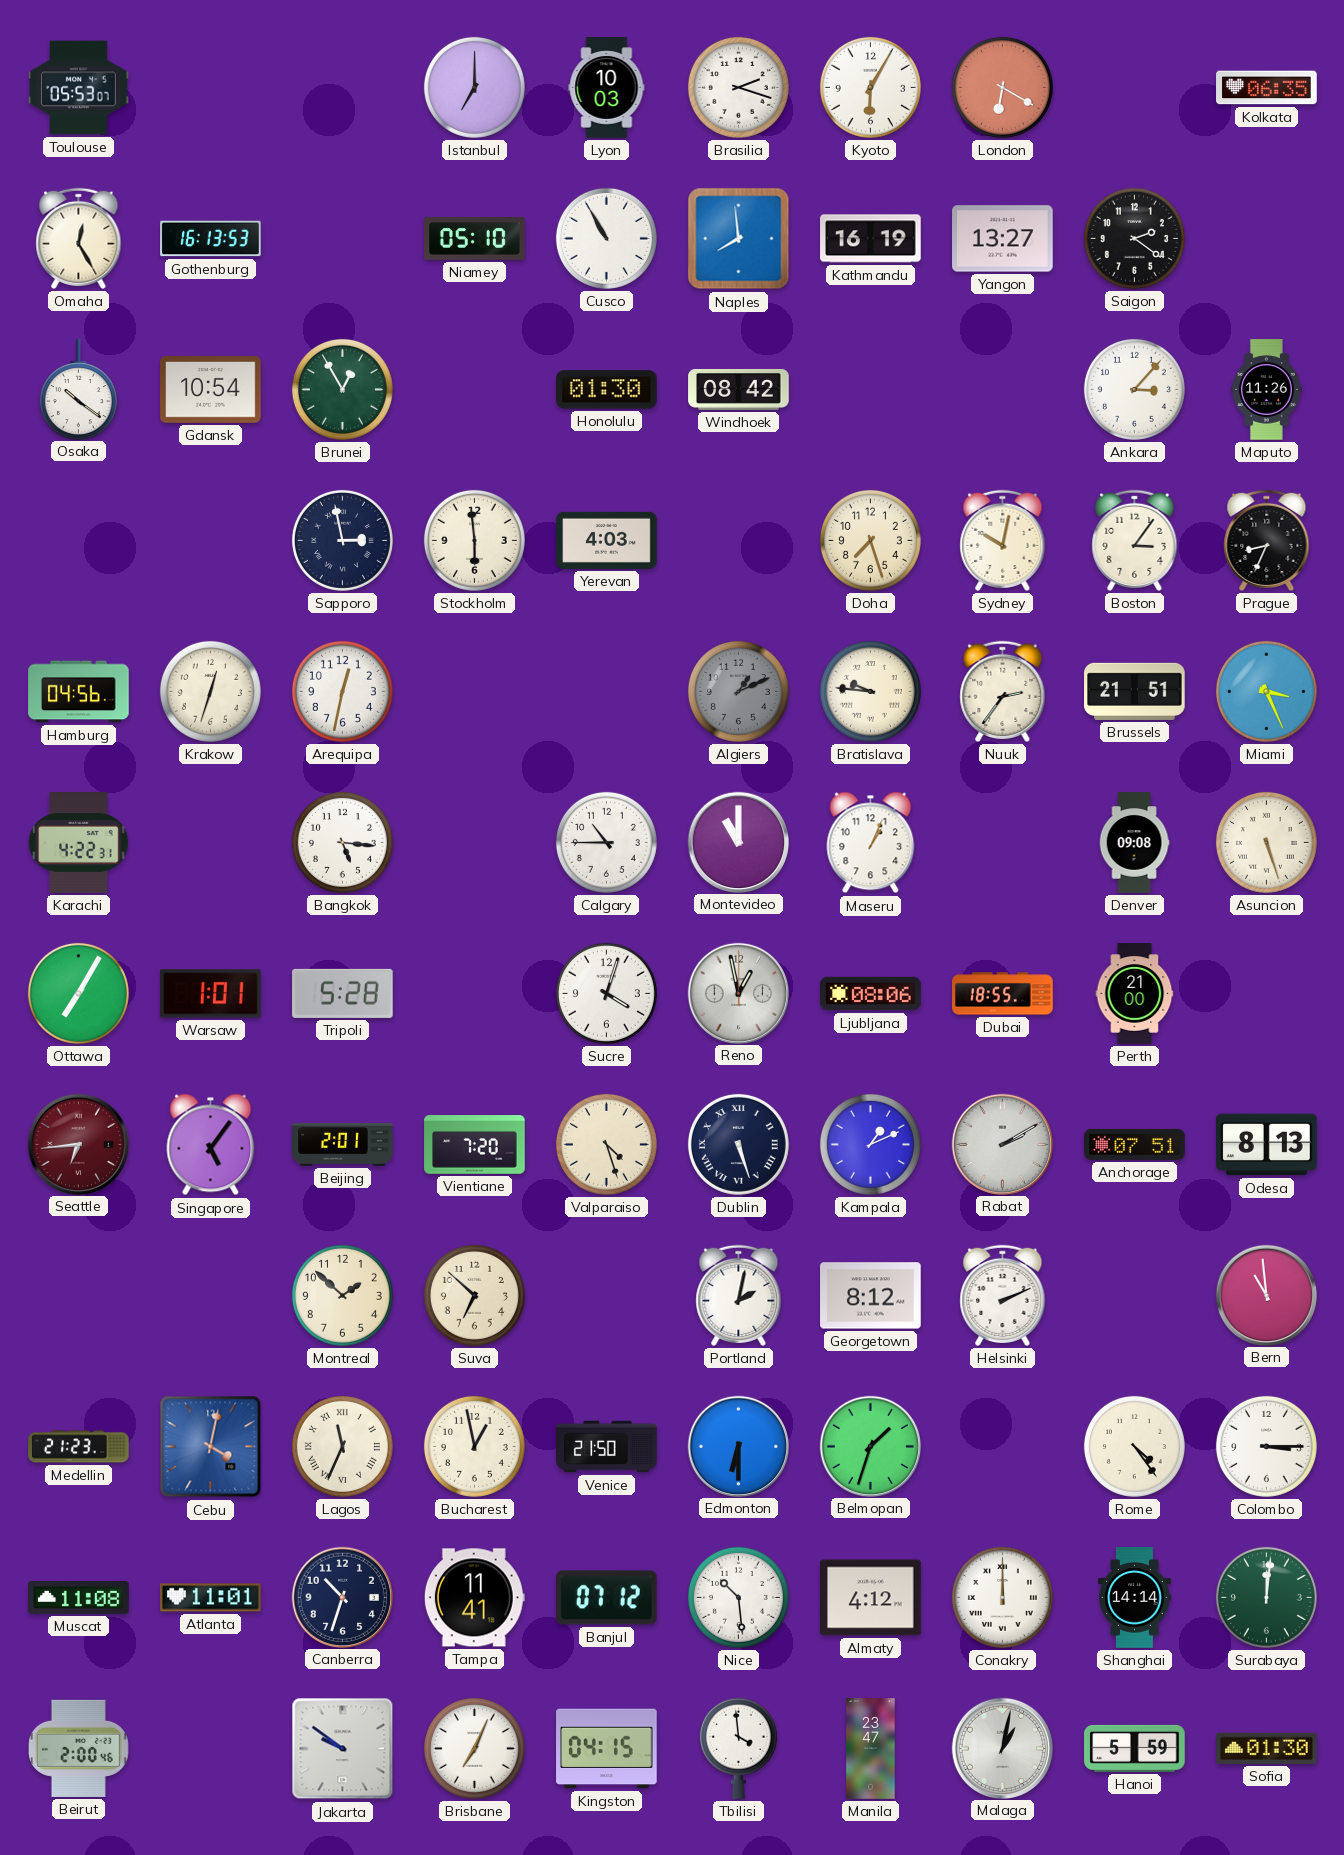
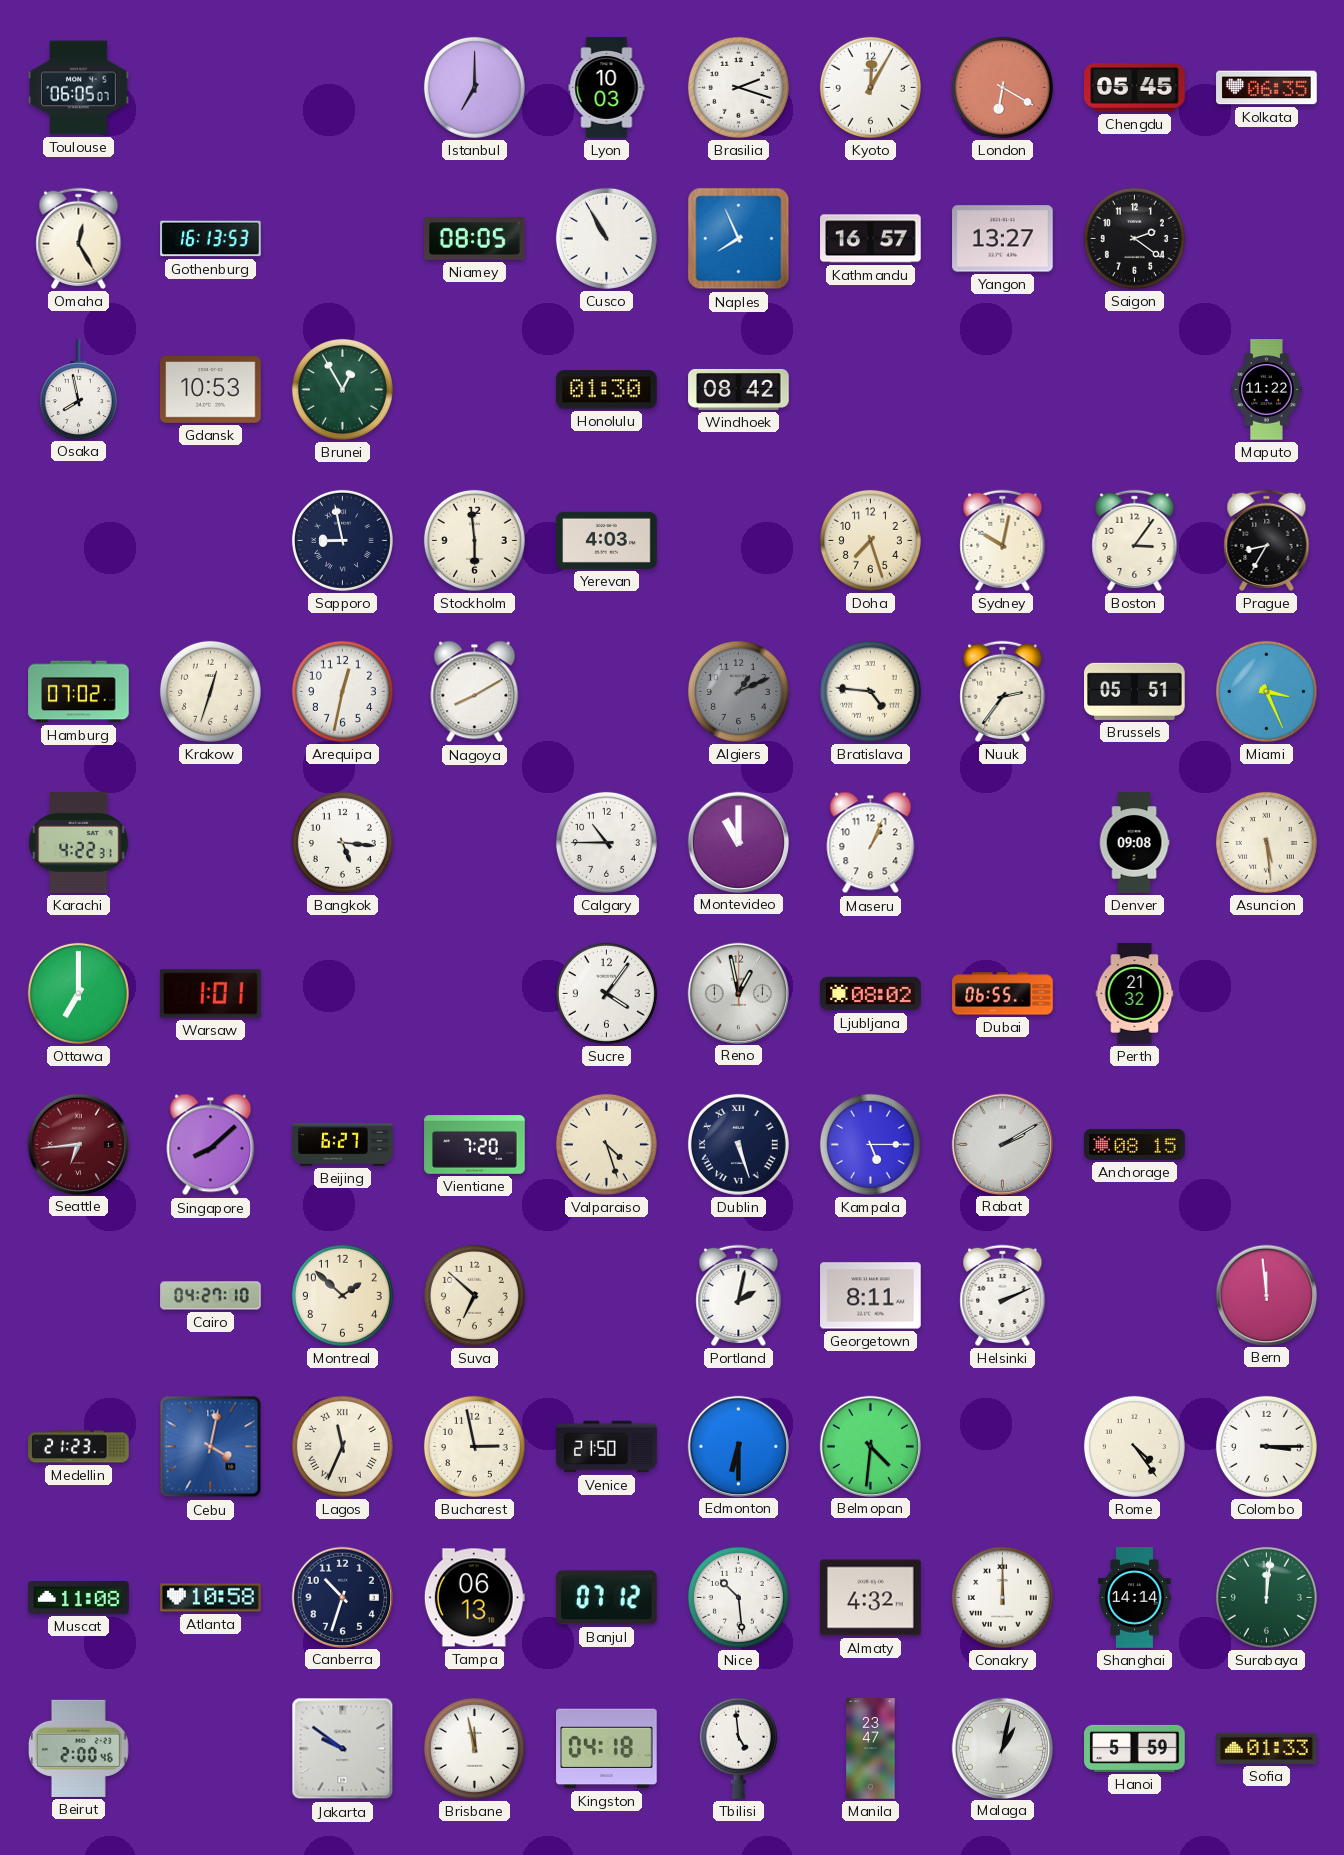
Toulouse: 05:53 -> 06:05 (79, 88)
Kyoto: 6:05 -> 12:05 (870, 87)
Chengdu: none -> 05:45 (1135, 88)
Niamey: 05:10 -> 08:05 (475, 239)
Naples: 7:59 -> 7:56 (739, 239)
Kathmandu: 16:19 -> 16:57 (871, 239)
Osaka: 10:21 -> 7:58 (78, 389)
Gdansk: 10:54 -> 10:53 (211, 390)
Ankara: 3:07 -> none (1134, 389)
Maputo: 11:26 -> 11:22 (1267, 390)
Sapporo: 2:58 -> 8:58 (342, 540)
Prague: 8:34 -> 8:35 (1267, 540)
Hamburg: 04:56 -> 07:02 (79, 692)
Nagoya: none -> 8:10 (475, 692)
Bratislava: 9:46 -> 4:46 (870, 691)
Brussels: 21:51 -> 05:51 (1135, 691)
Asuncion: 5:27 -> 5:29 (1266, 842)
Ottawa: 7:05 -> 7:00 (78, 993)
Tripoli: 5:28 -> none (343, 993)
Sucre: 4:03 -> 4:06 (606, 993)
Ljubljana: 08:06 -> 08:02 (871, 994)
Dubai: 18:55 -> 06:55 (1003, 994)
Perth: 21:00 -> 21:32 (1135, 994)
Singapore: 5:06 -> 8:08 (211, 1145)
Beijing: 2:01 -> 6:27 (343, 1145)
Kampala: 1:11 -> 5:15 (870, 1144)
Anchorage: 07:51 -> 08:15 (1135, 1144)
Odesa: 8:13 -> none (1267, 1145)
Cairo: none -> 04:27 (211, 1296)
Georgetown: 8:12 -> 8:11 (871, 1296)
Bern: 10:59 -> 11:59 (1266, 1295)
Bucharest: 12:58 -> 2:58 (474, 1446)
Belmopan: 1:33 -> 4:31 (870, 1446)
Atlanta: 11:01 -> 10:58 (211, 1598)
Tampa: 11:41 -> 06:13 (474, 1598)
Almaty: 4:12 -> 4:32 (871, 1598)
Brisbane: 7:04 -> 11:58 (474, 1748)
Kingston: 04:15 -> 04:18 (607, 1749)
Tbilisi: 3:59 -> 4:59 (738, 1748)
Sofia: 01:30 -> 01:33 (1267, 1748)
